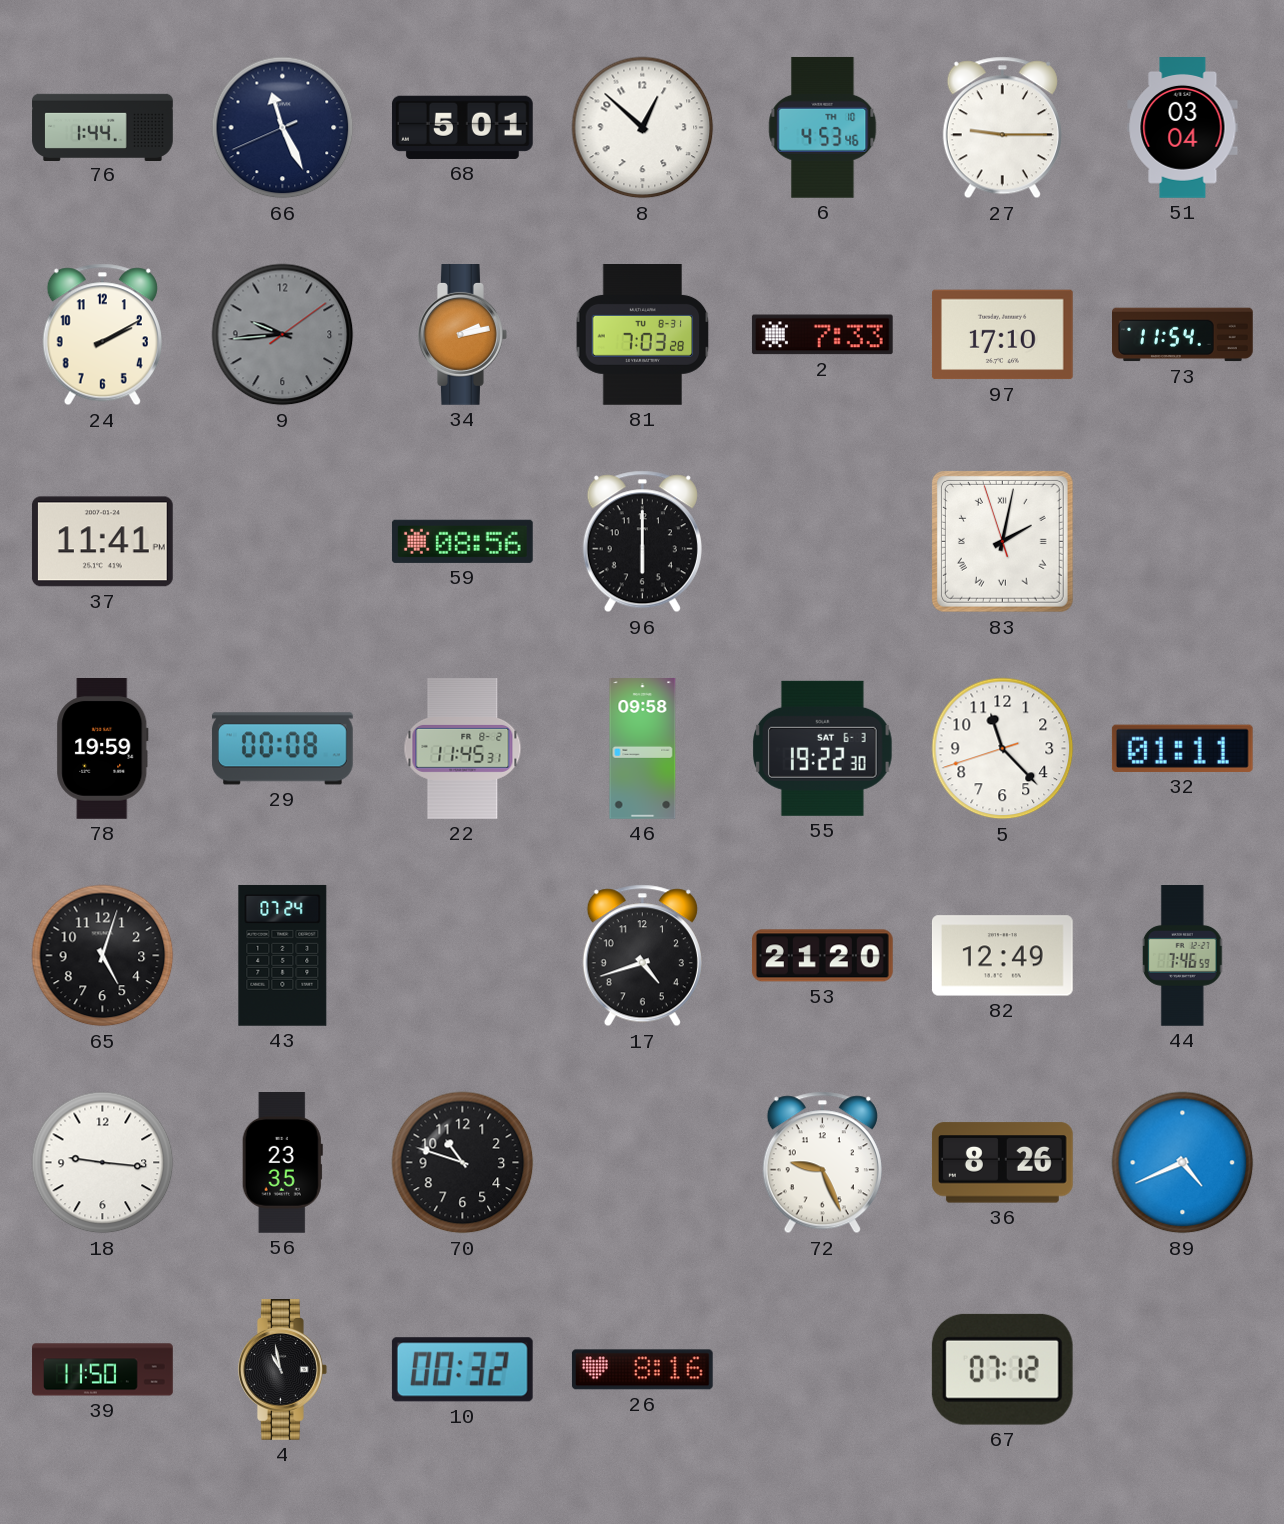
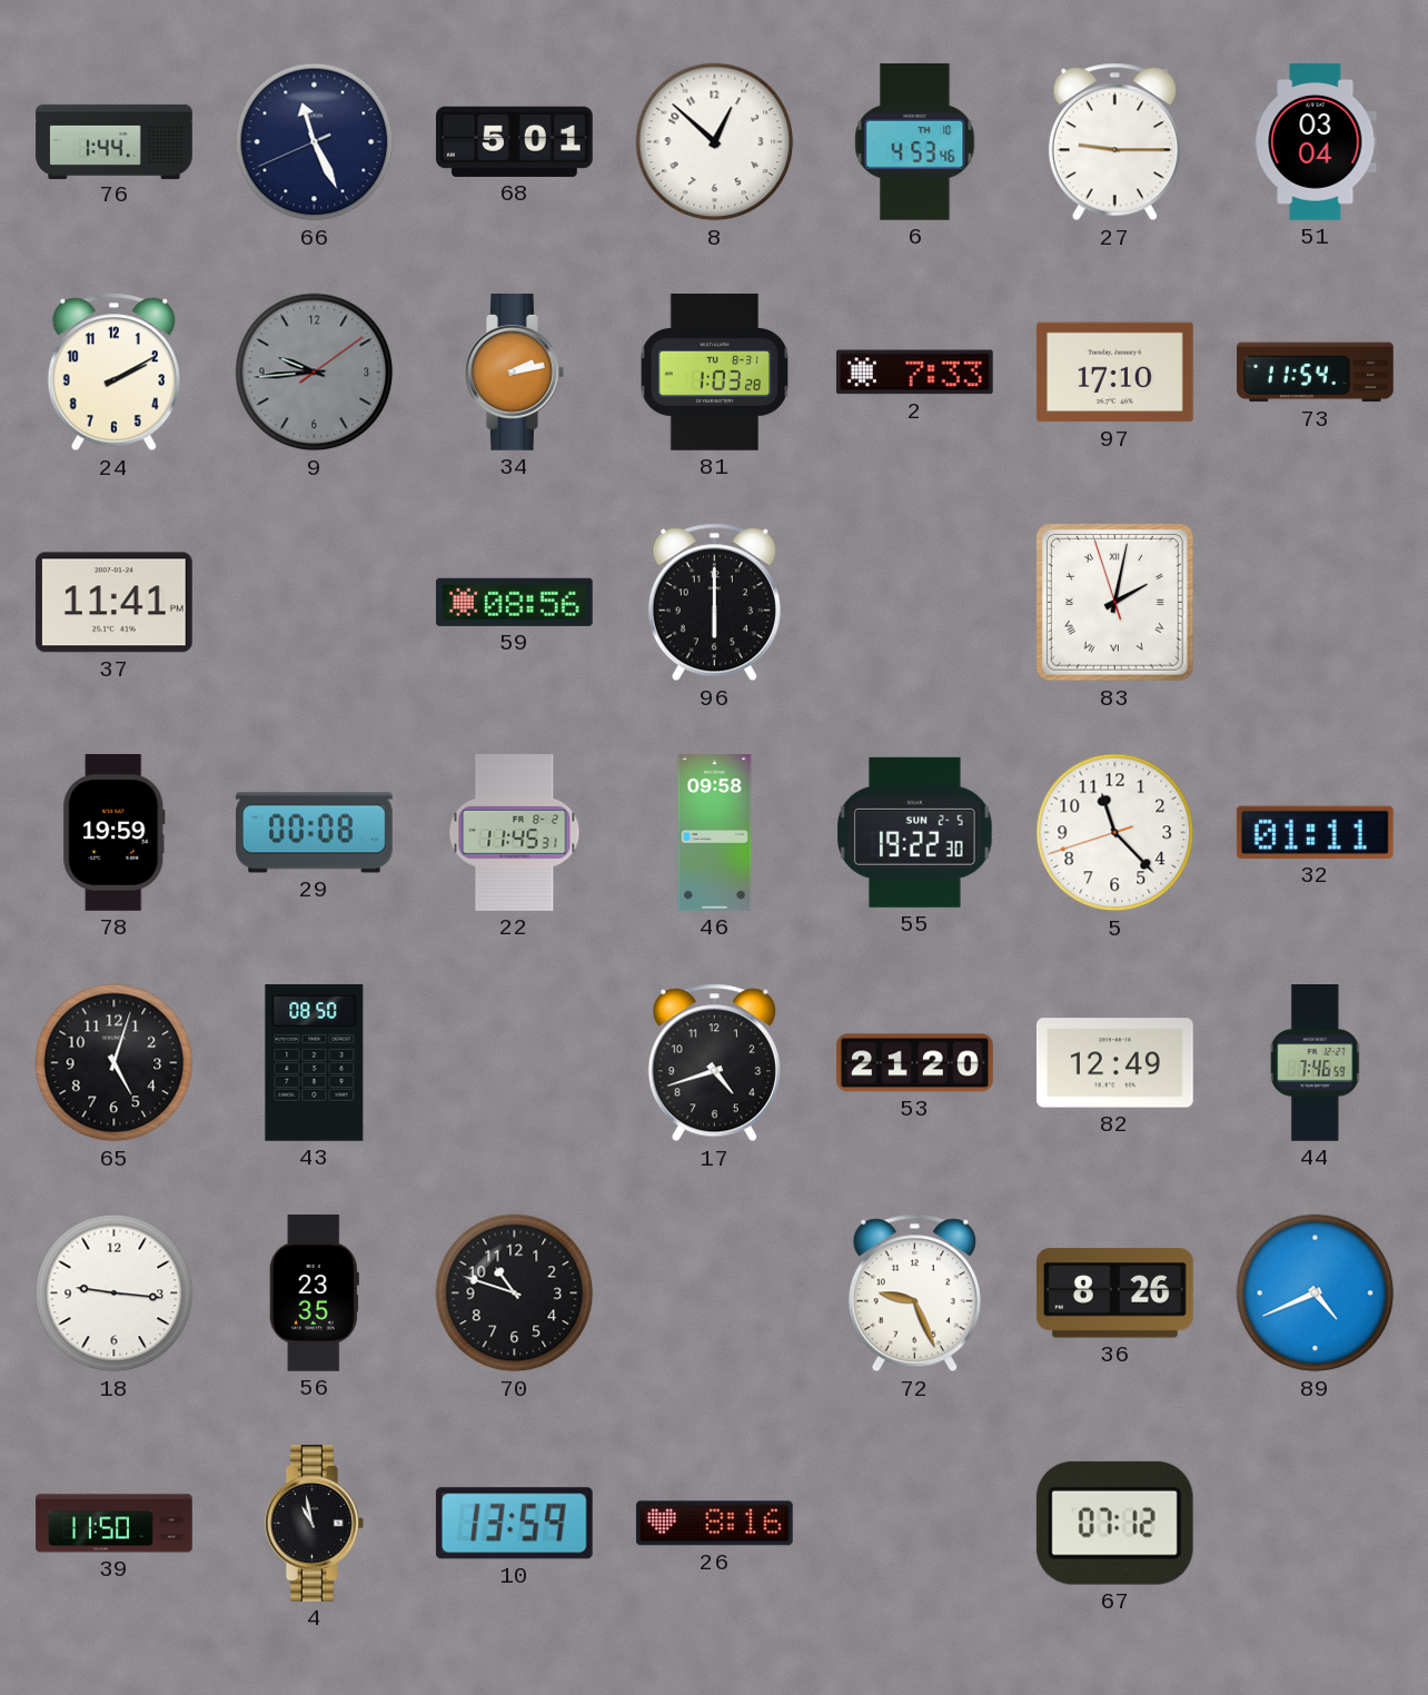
81: 7:03 -> 1:03 (715, 373)
55 date: SAT 6-3 -> SUN 2-5 (915, 832)
43: 07:24 -> 08:50 (315, 1062)
10: 00:32 -> 13:59 (514, 1524)
